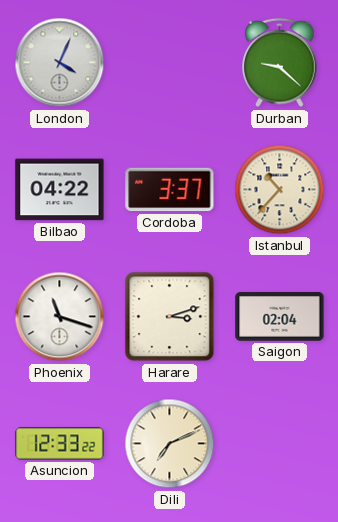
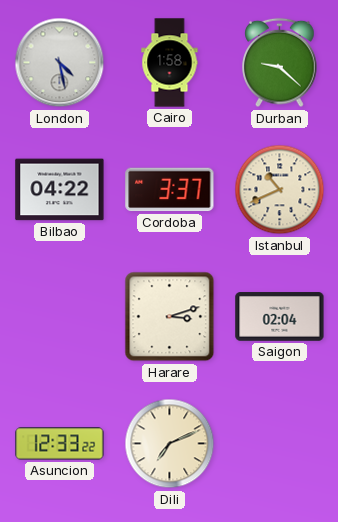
London: 4:04 -> 4:28 (60, 63)
Cairo: none -> 1:58 (170, 63)
Istanbul: 10:37 -> 10:41 (280, 190)
Phoenix: 11:18 -> none (60, 317)
